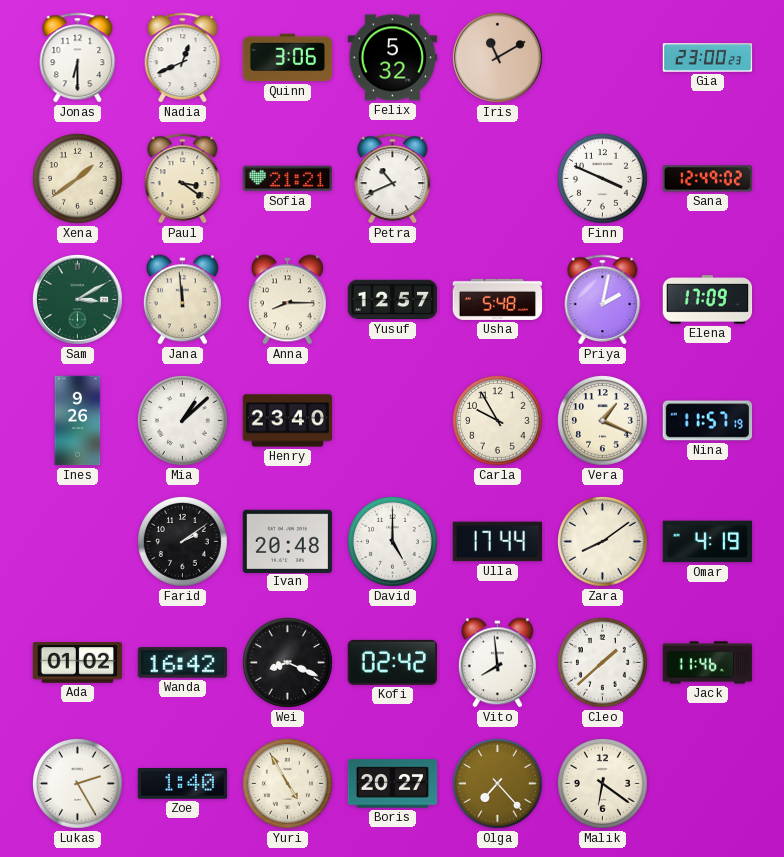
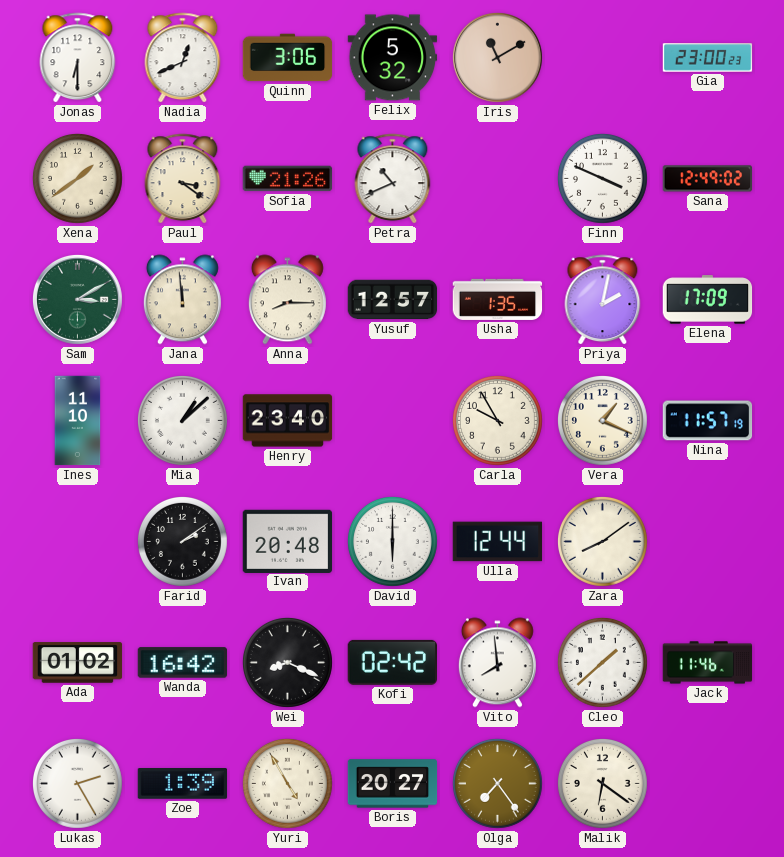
Sofia: 21:21 -> 21:26 (288, 179)
Usha: 5:48 -> 1:35 (498, 299)
Ines: 9:26 -> 11:10 (78, 421)
David: 5:00 -> 6:00 (393, 542)
Ulla: 17:44 -> 12:44 (498, 542)
Omar: 4:19 -> none (708, 542)
Zoe: 1:40 -> 1:39 (183, 784)
Olga: 7:23 -> 7:24 (498, 784)
